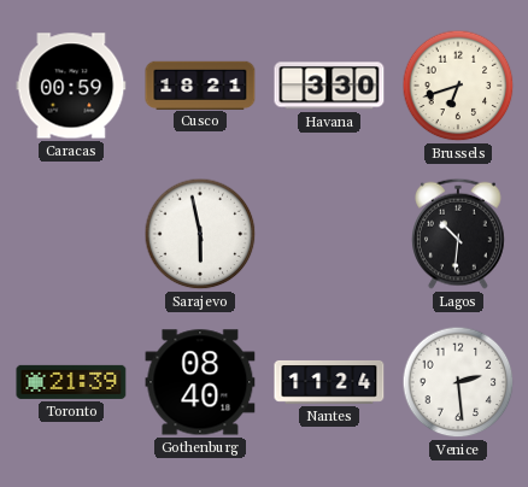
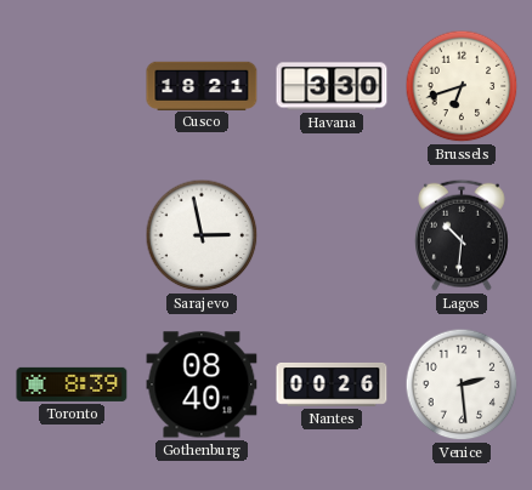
Caracas: 00:59 -> none (71, 86)
Sarajevo: 5:58 -> 2:58 (202, 235)
Toronto: 21:39 -> 8:39 (72, 384)
Nantes: 11:24 -> 00:26 (332, 384)
